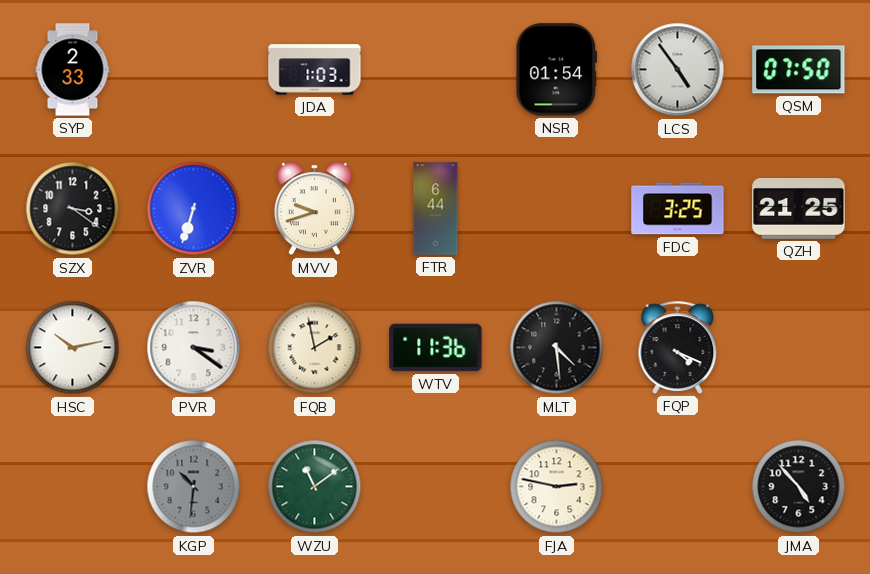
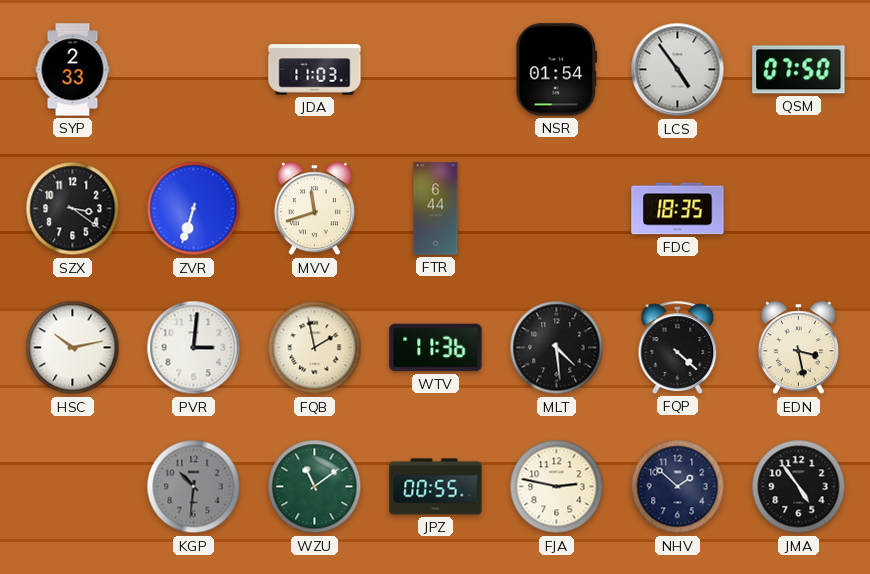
JDA: 1:03 -> 11:03 (315, 70)
MVV: 9:42 -> 11:42 (314, 209)
FDC: 3:25 -> 18:35 (678, 209)
QZH: 21:25 -> none (799, 209)
PVR: 3:21 -> 3:01 (194, 348)
FQP: 4:19 -> 4:22 (678, 347)
EDN: none -> 3:28 (798, 348)
JPZ: none -> 00:55 (436, 487)
NHV: none -> 1:52 (678, 487)
JMA: 4:53 -> 4:54 (799, 487)
